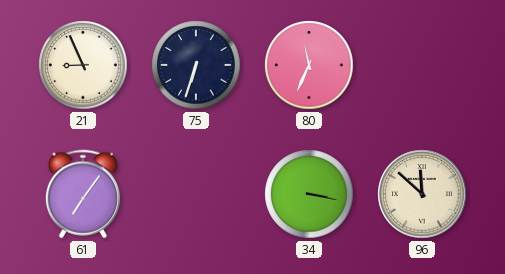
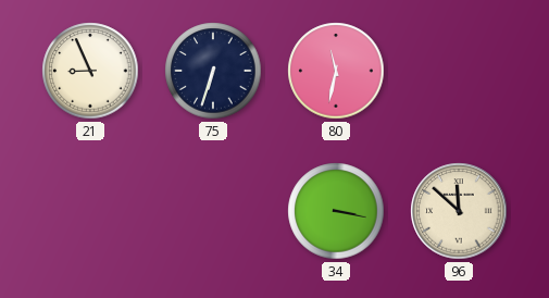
80: 11:34 -> 11:32 (336, 71)
61: 7:06 -> none (83, 194)
